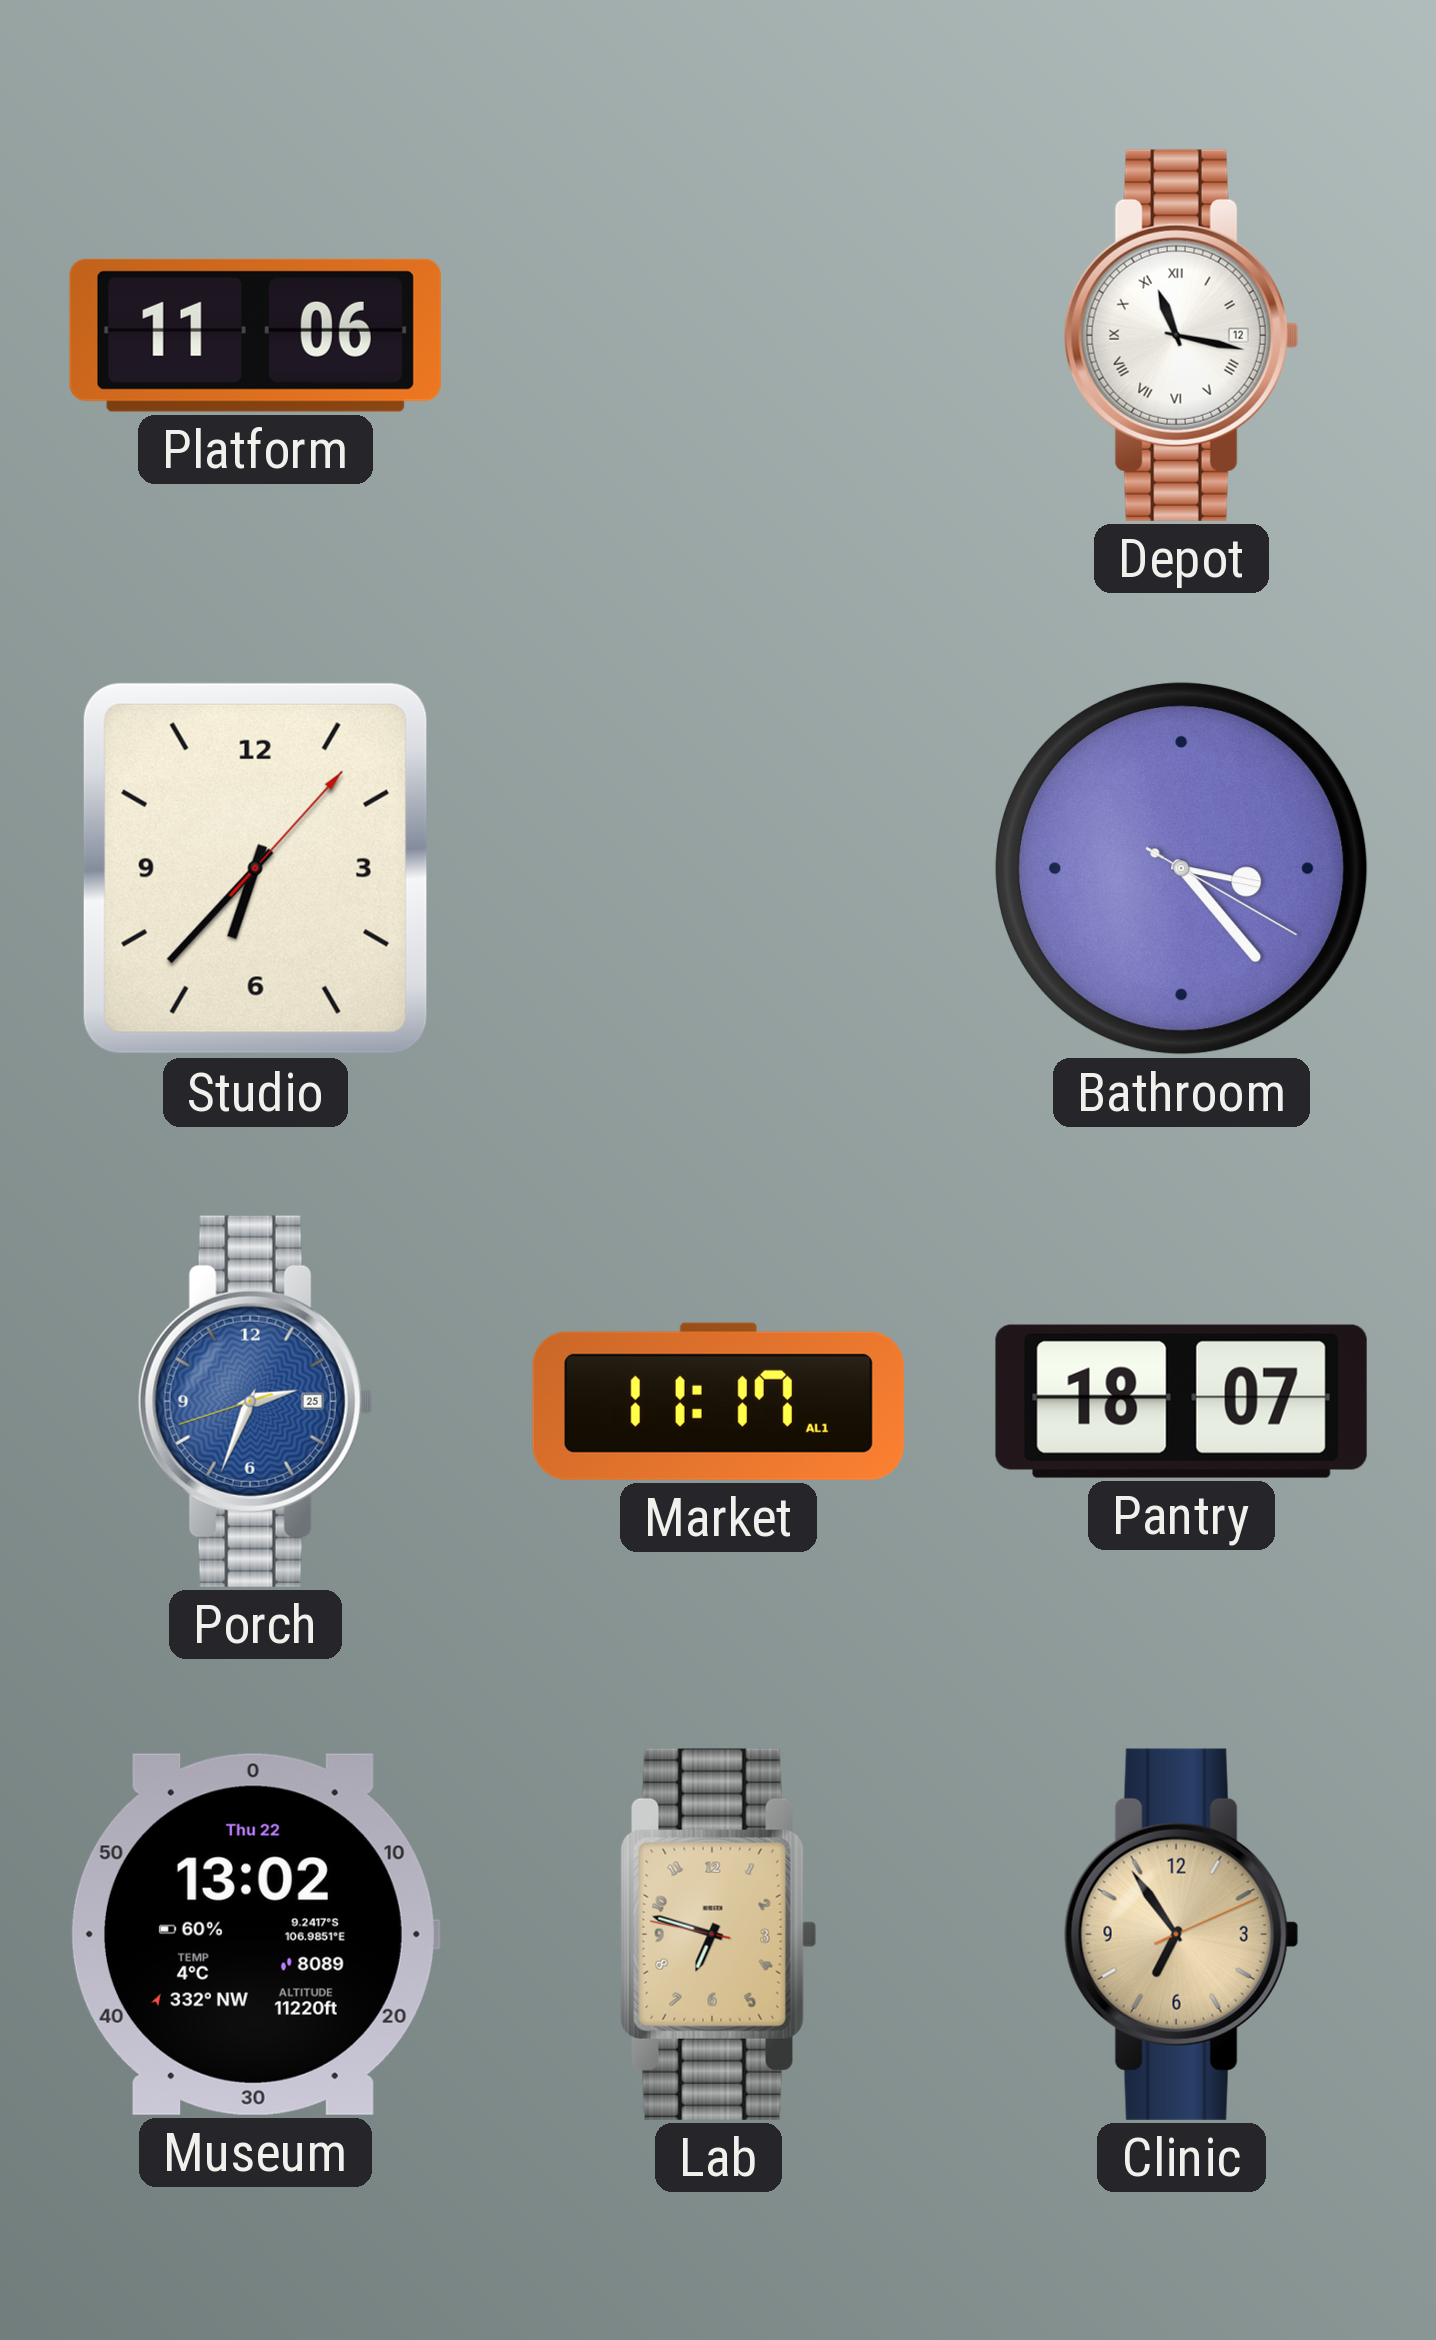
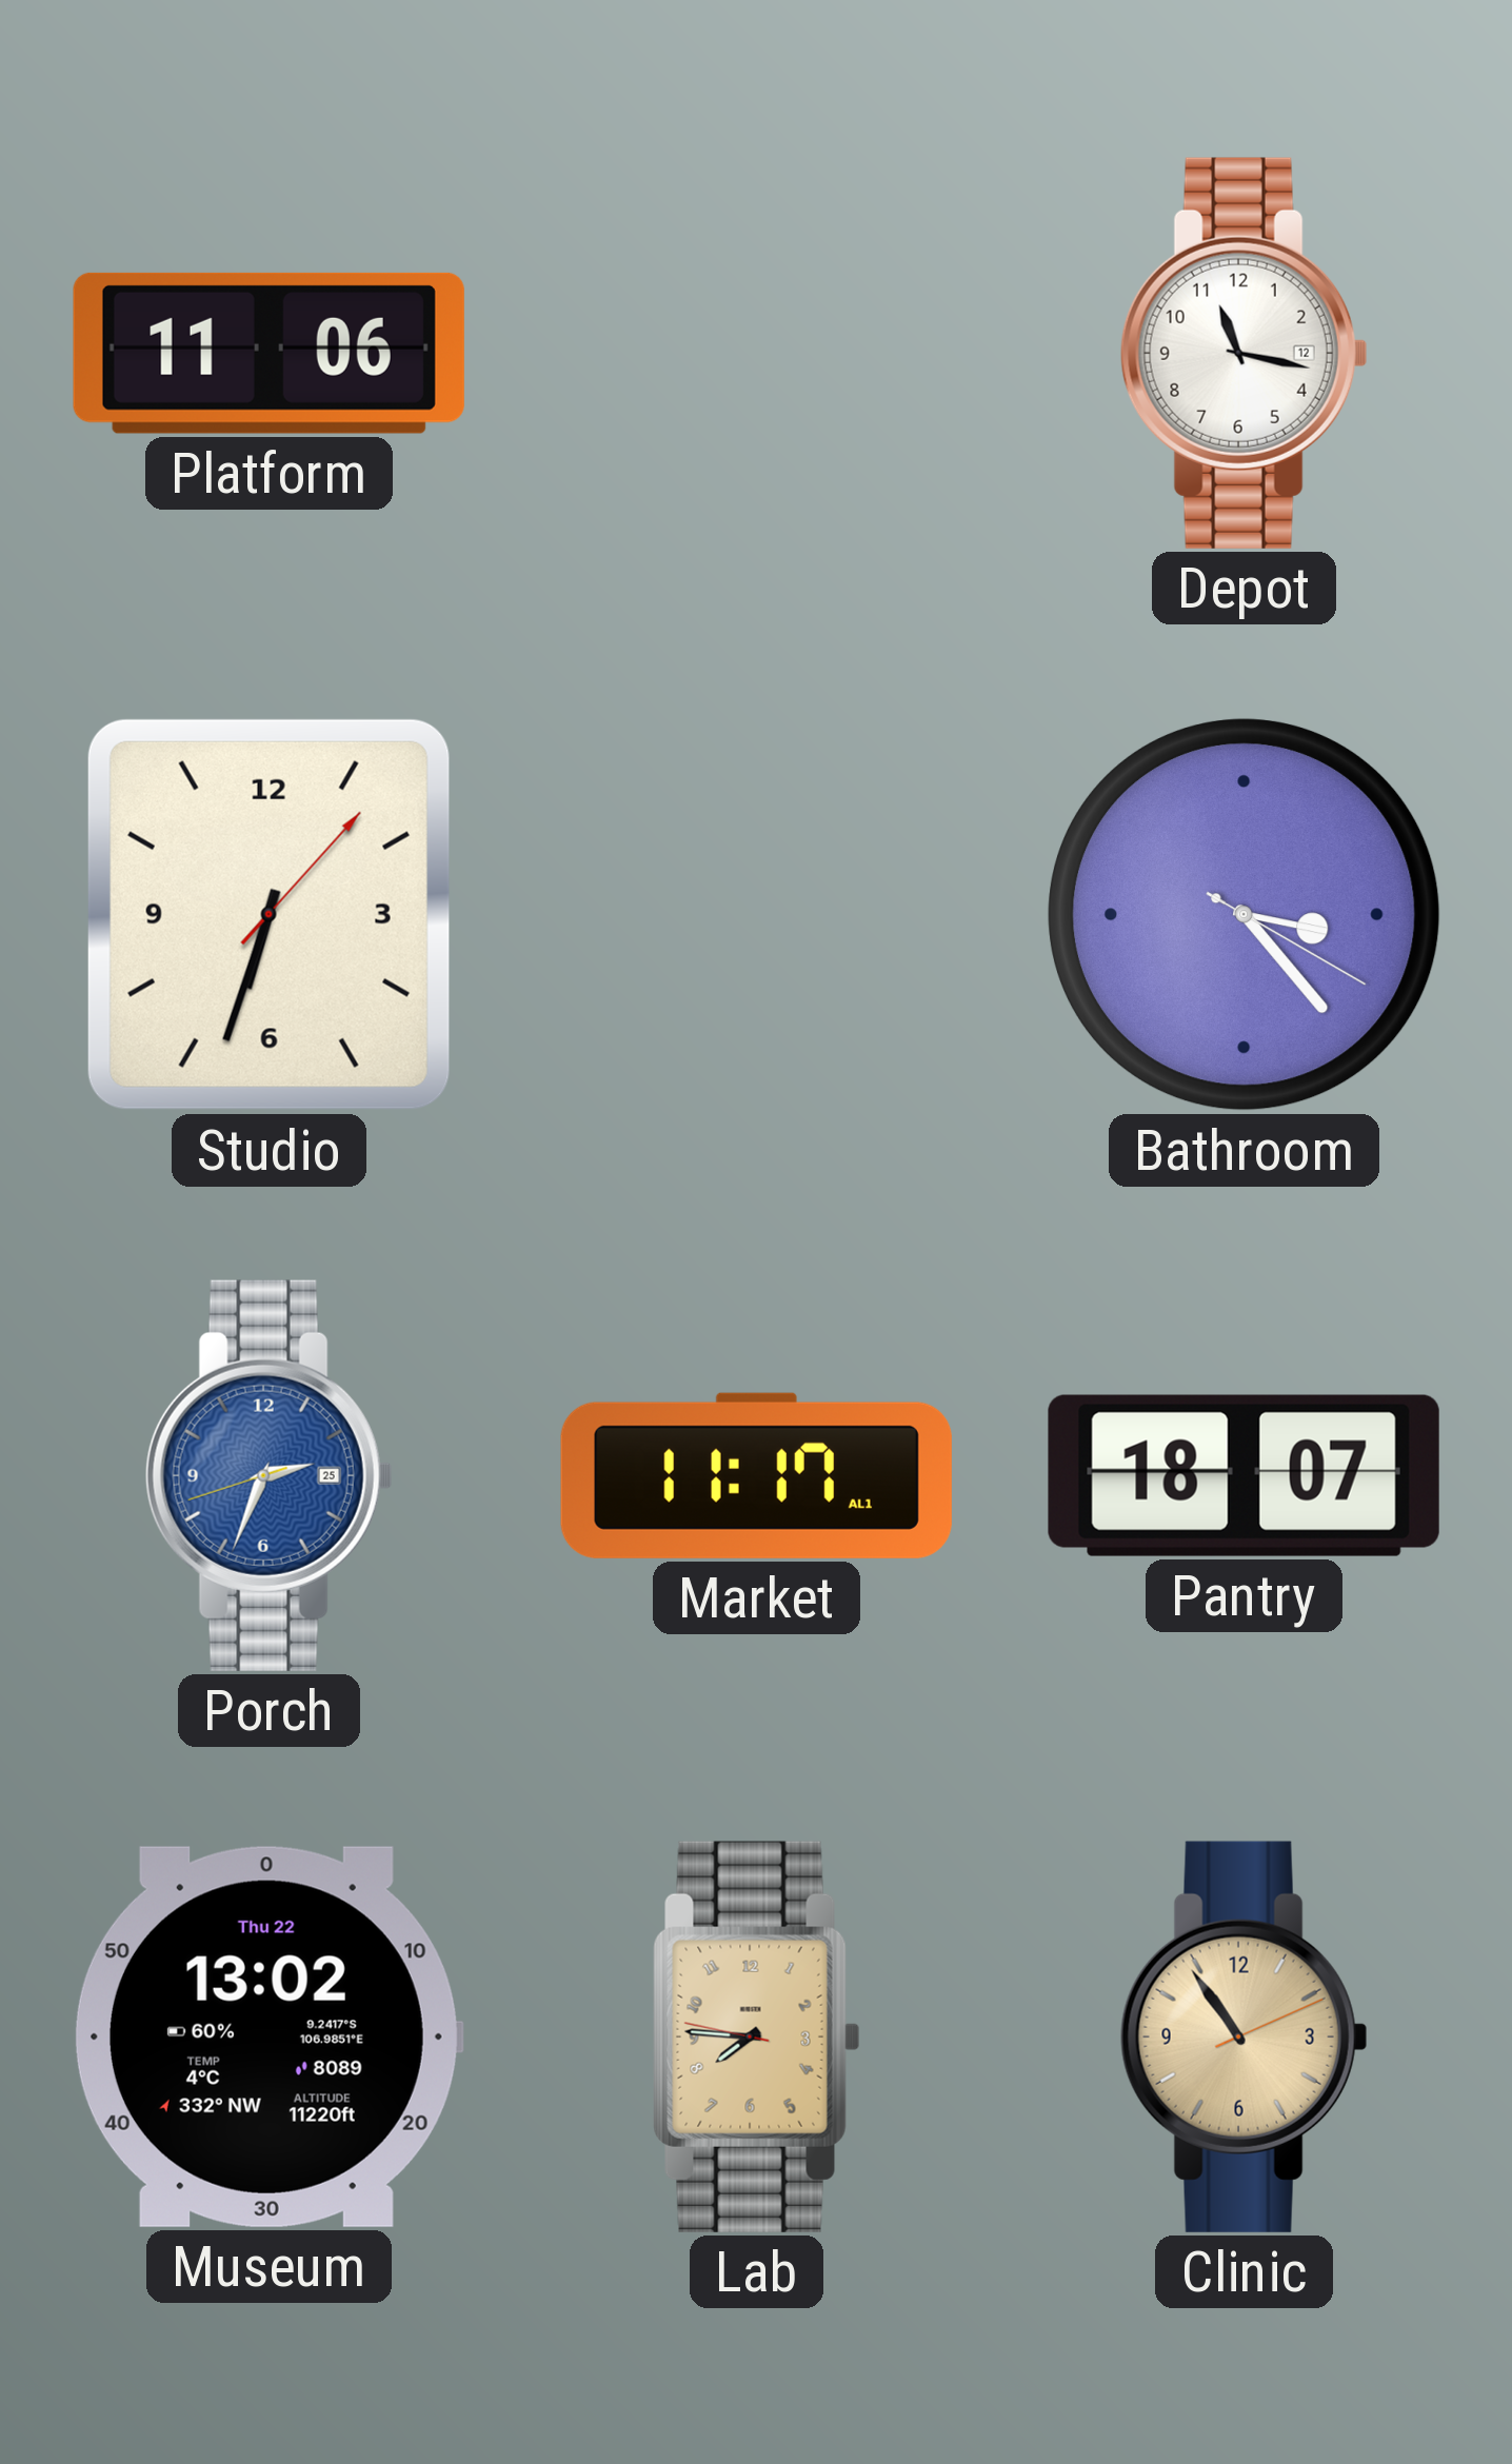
Depot numerals: Roman -> Arabic (1244, 353)
Studio: 6:37 -> 6:33 (268, 914)
Lab: 6:47 -> 7:45 (757, 2036)
Clinic: 6:54 -> 10:54 (1244, 2036)
